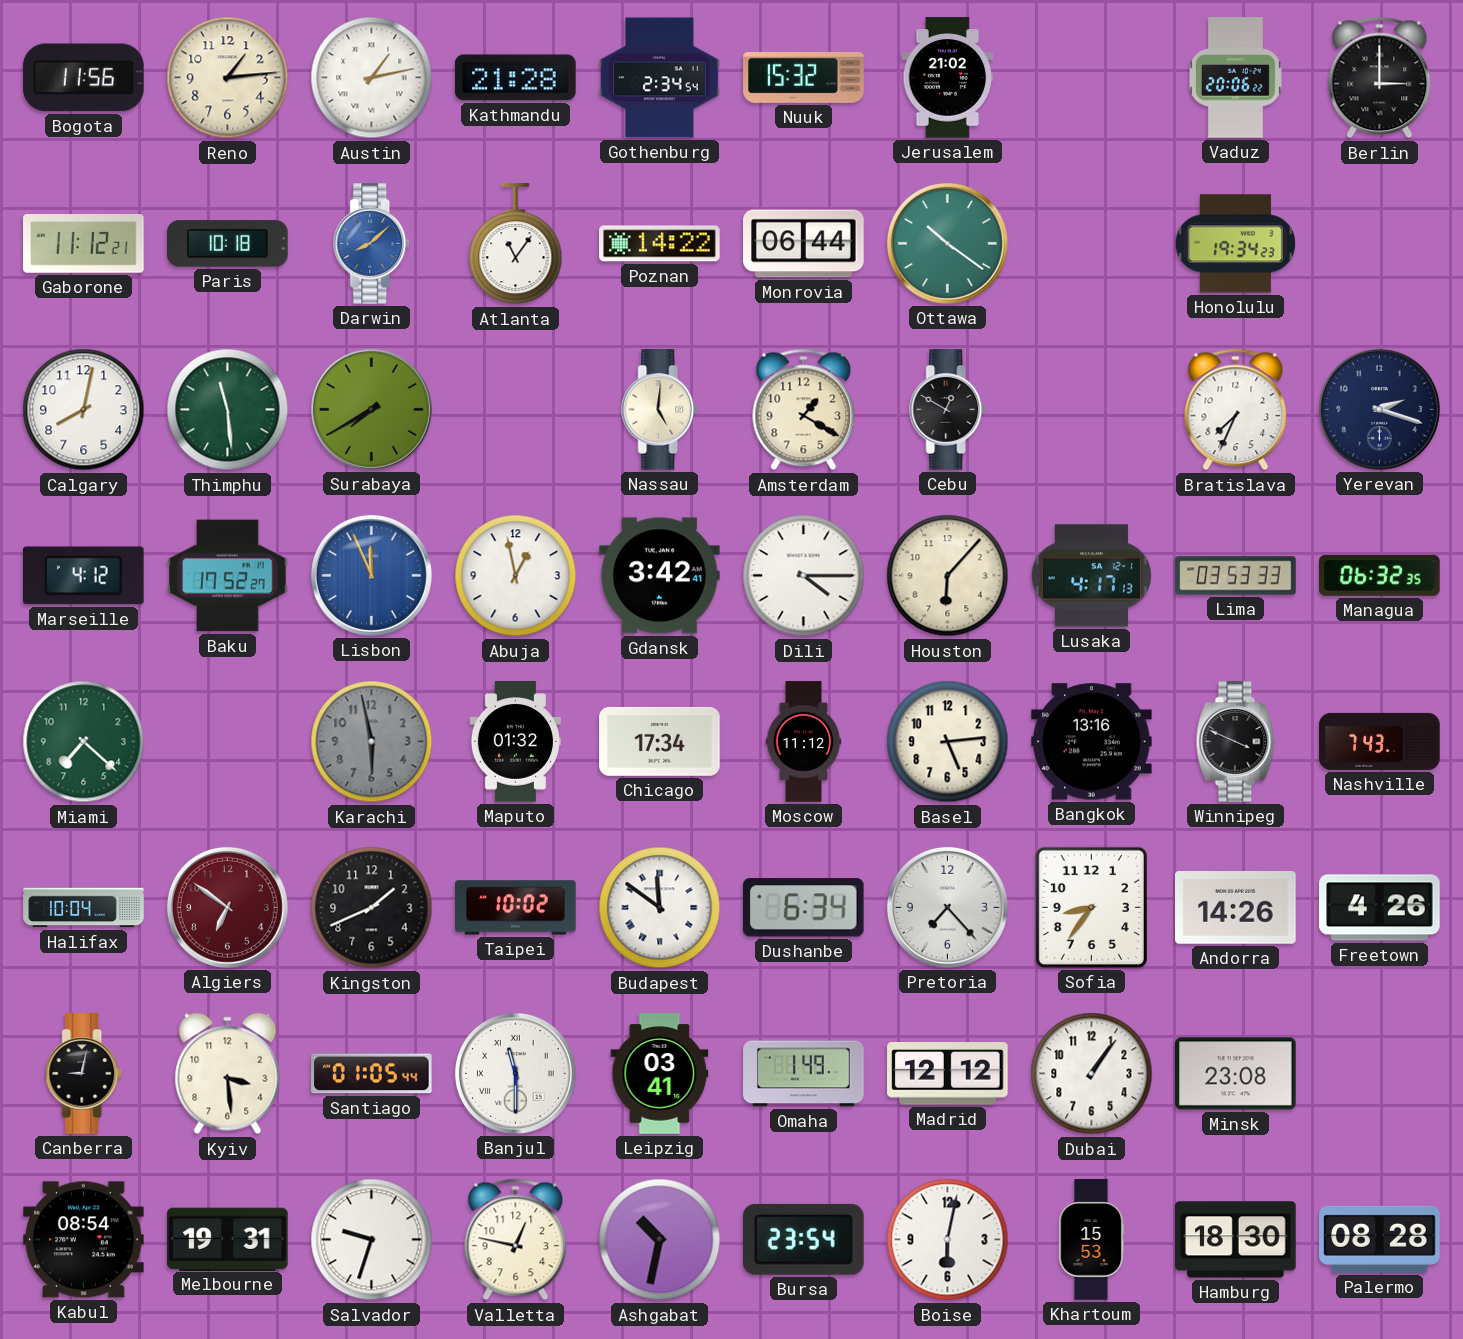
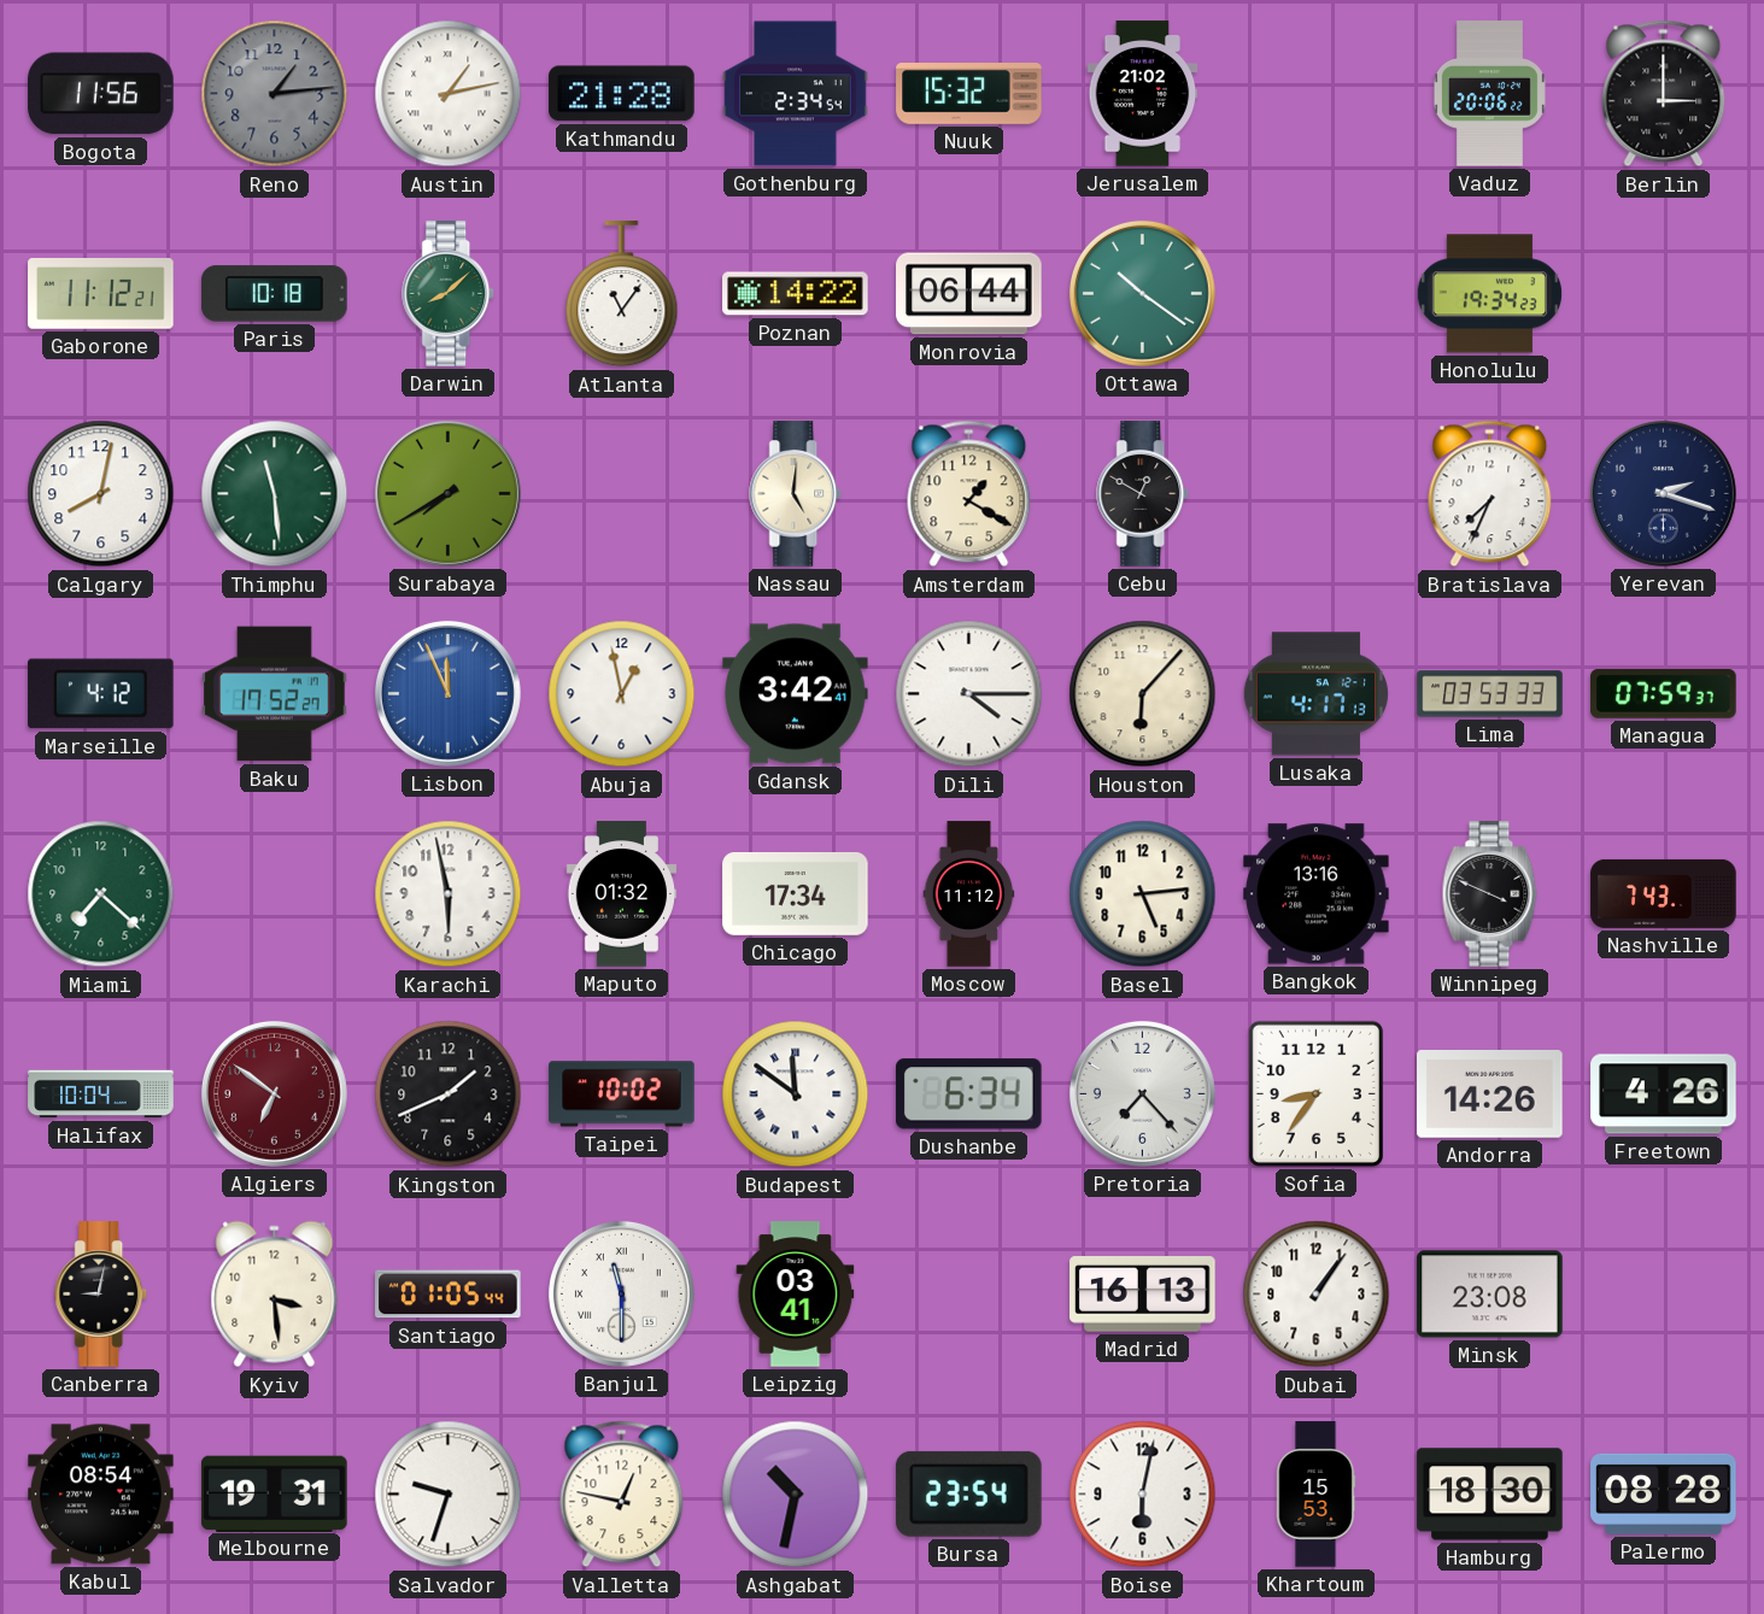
Reno dial: cream -> grey (275, 94)
Darwin dial: blue -> green (449, 294)
Managua: 06:32 -> 07:59 (1664, 693)
Karachi dial: grey -> white (449, 894)
Omaha: 1:49 -> none (804, 1074)
Madrid: 12:12 -> 16:13 (1143, 1295)
